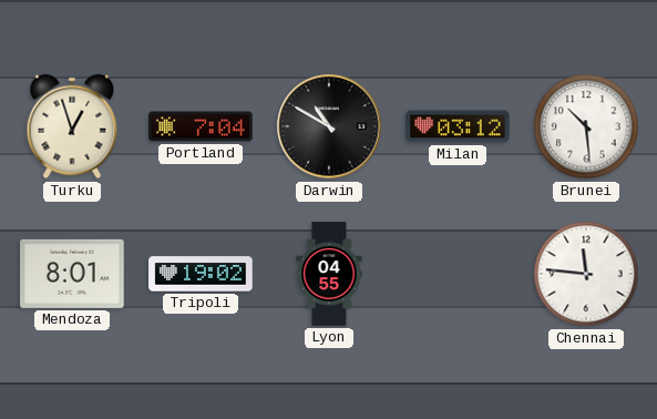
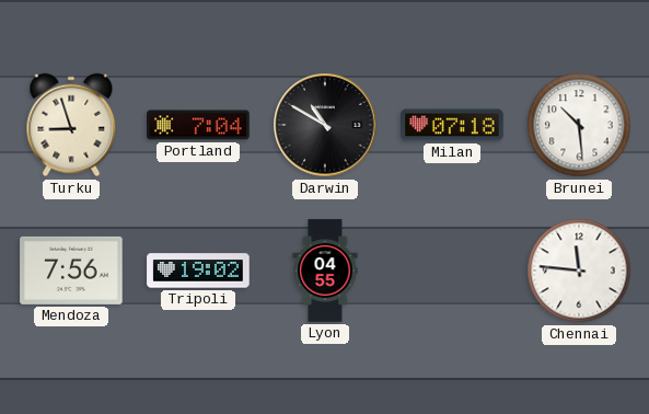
Turku: 12:57 -> 8:57 (71, 125)
Milan: 03:12 -> 07:18 (452, 125)
Mendoza: 8:01 -> 7:56 (71, 271)
